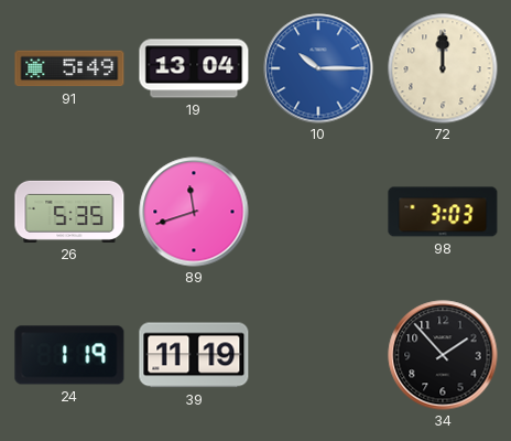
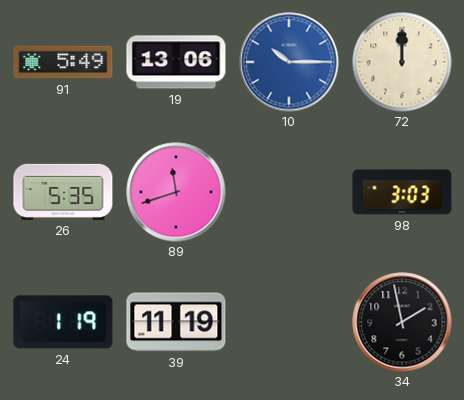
19: 13:04 -> 13:06 (176, 62)
34: 1:53 -> 1:58 (402, 322)
